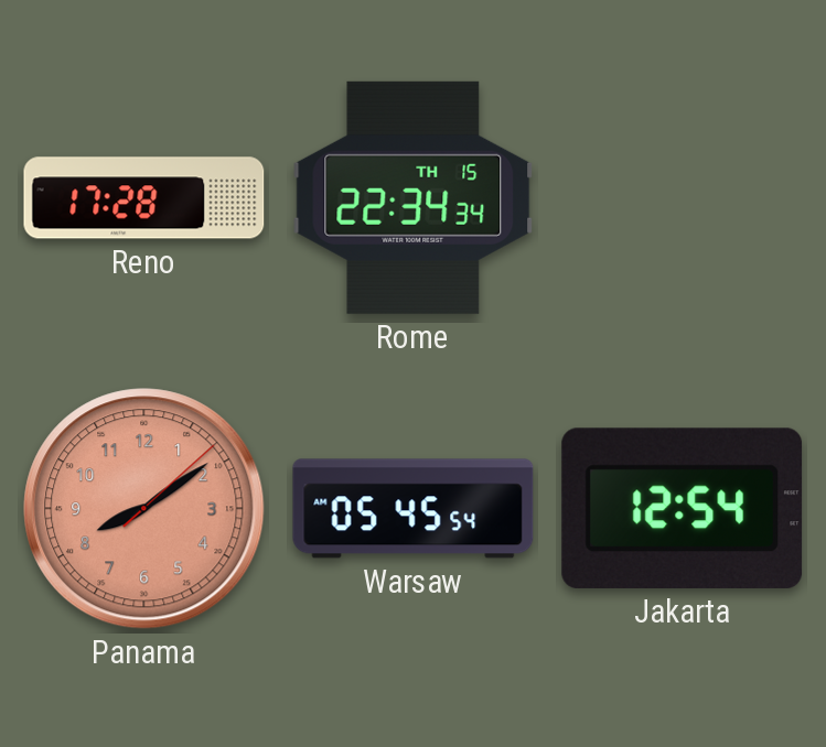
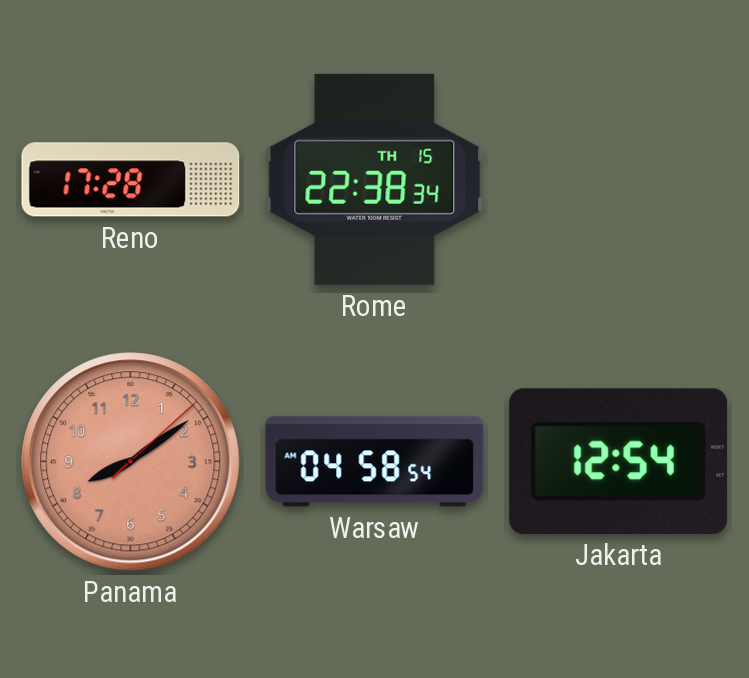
Rome: 22:34 -> 22:38 (375, 179)
Warsaw: 05:45 -> 04:58 (375, 462)
